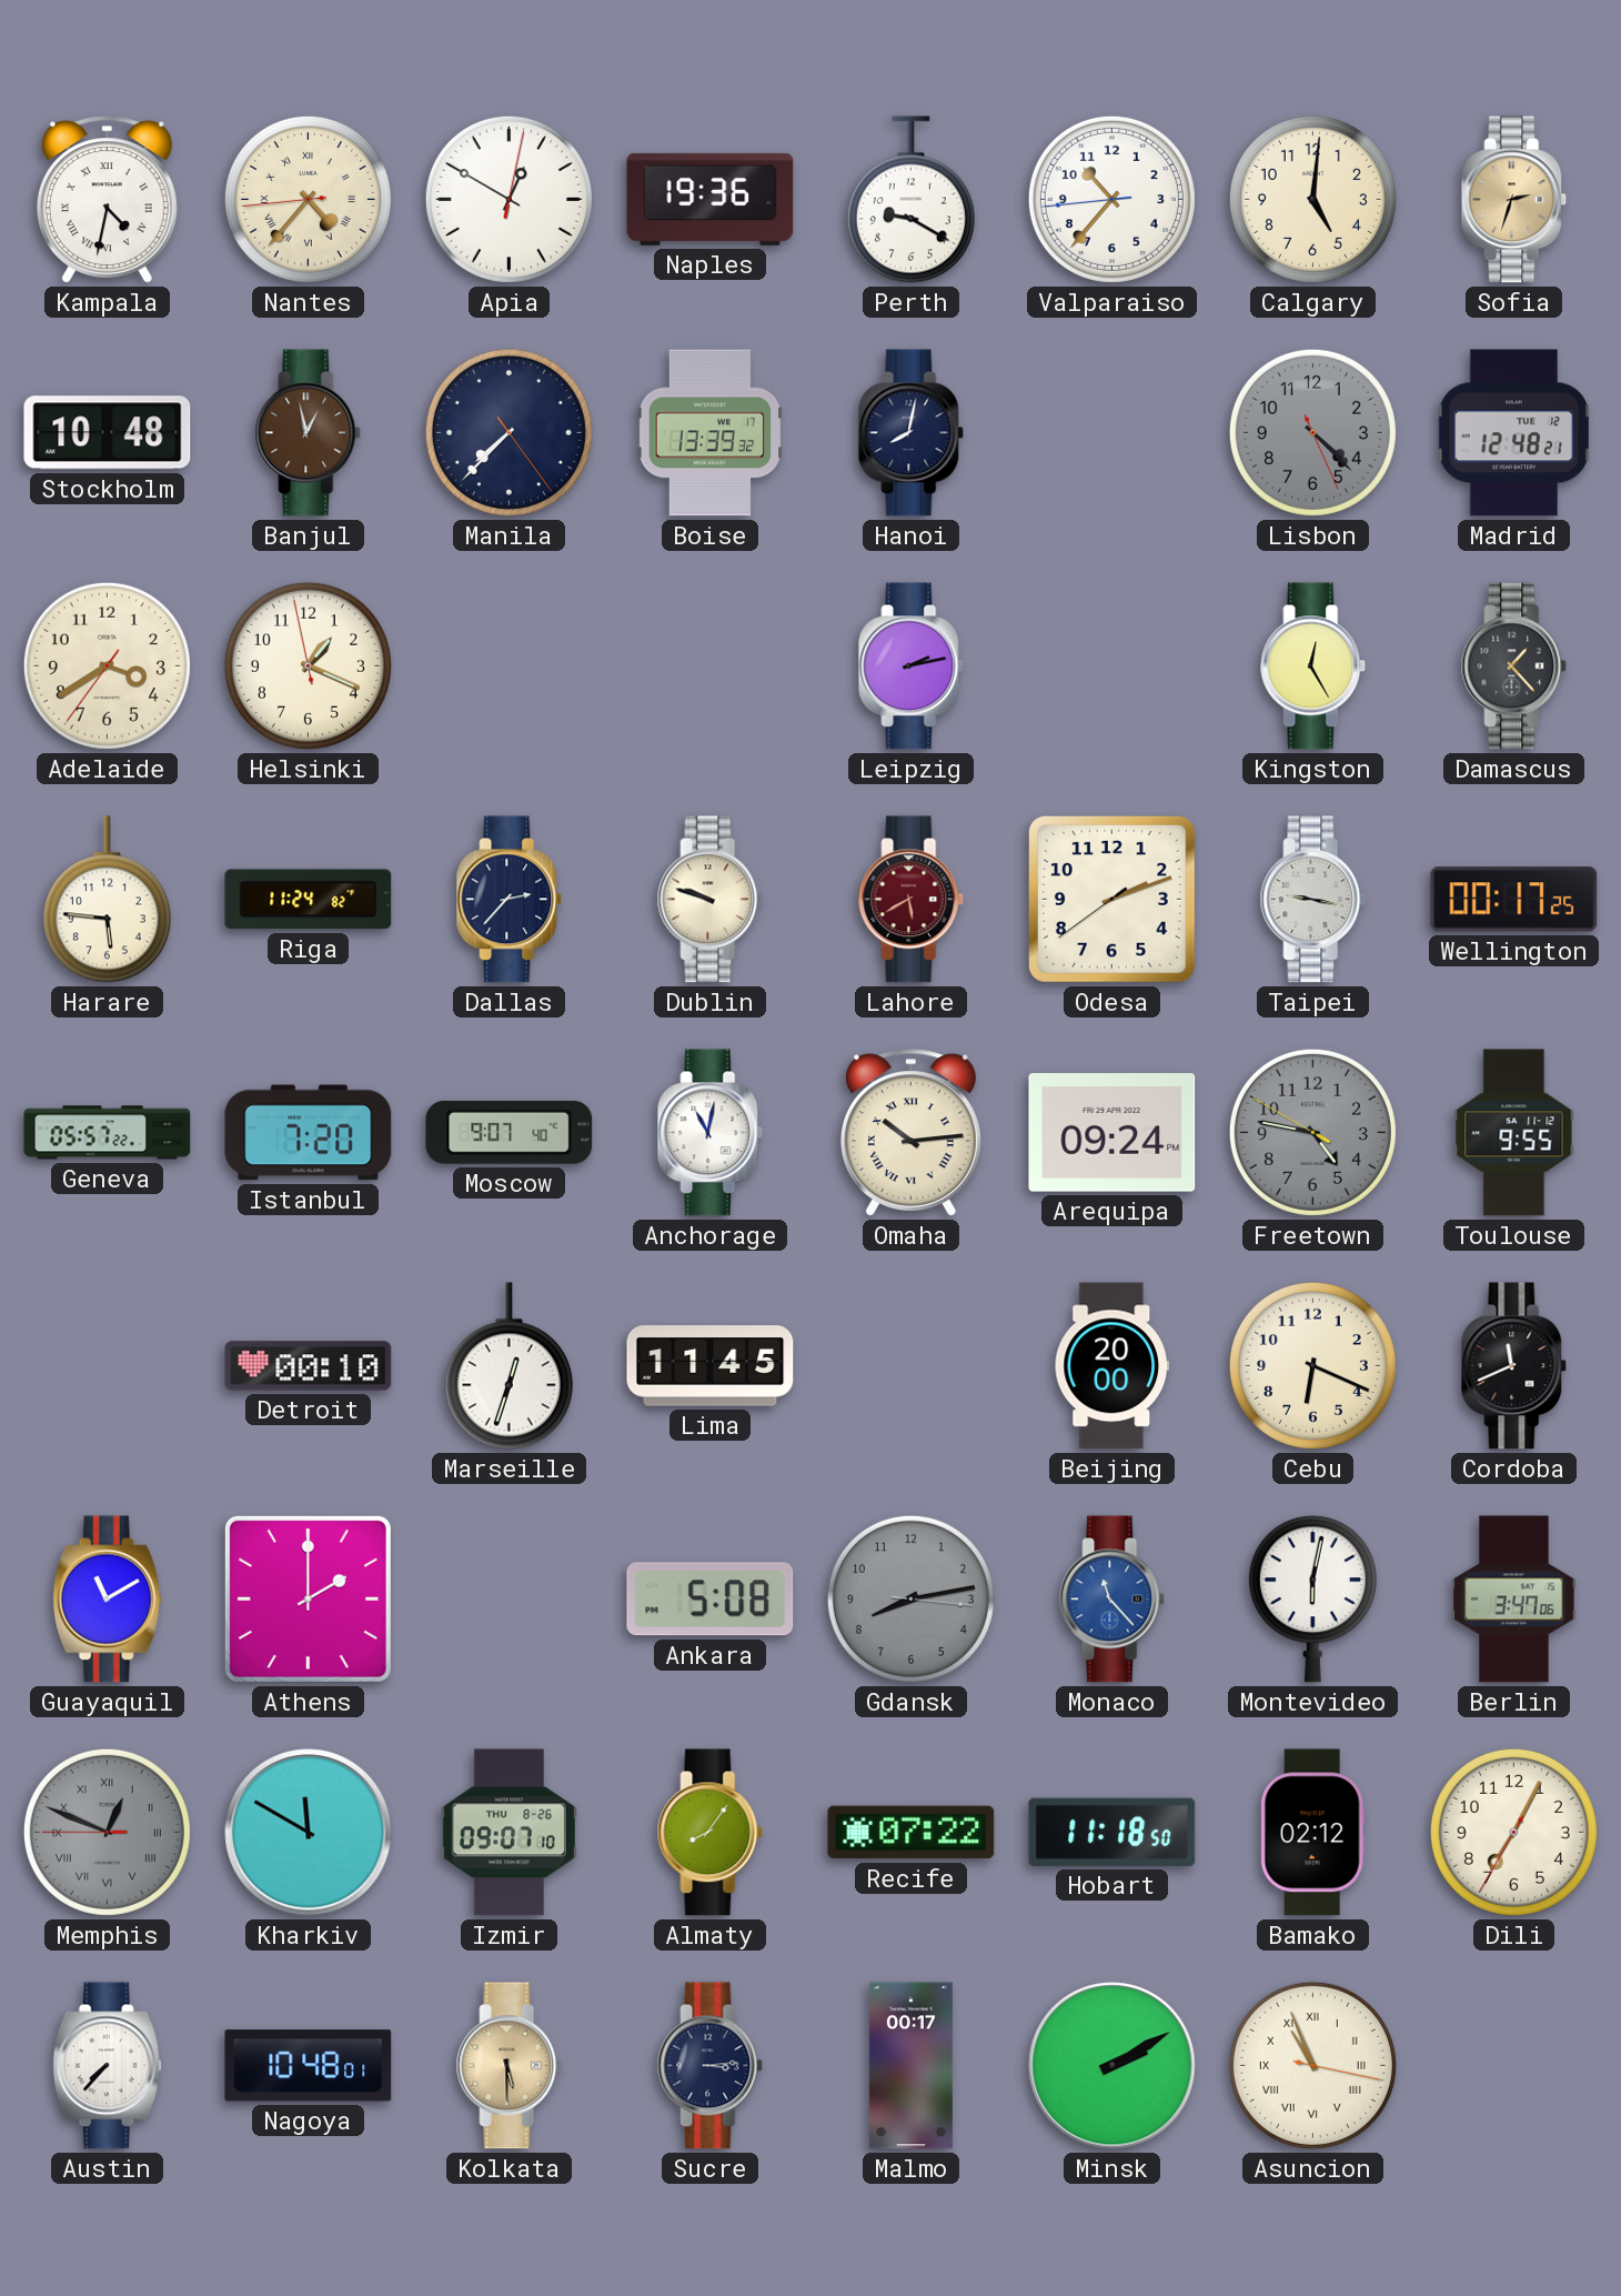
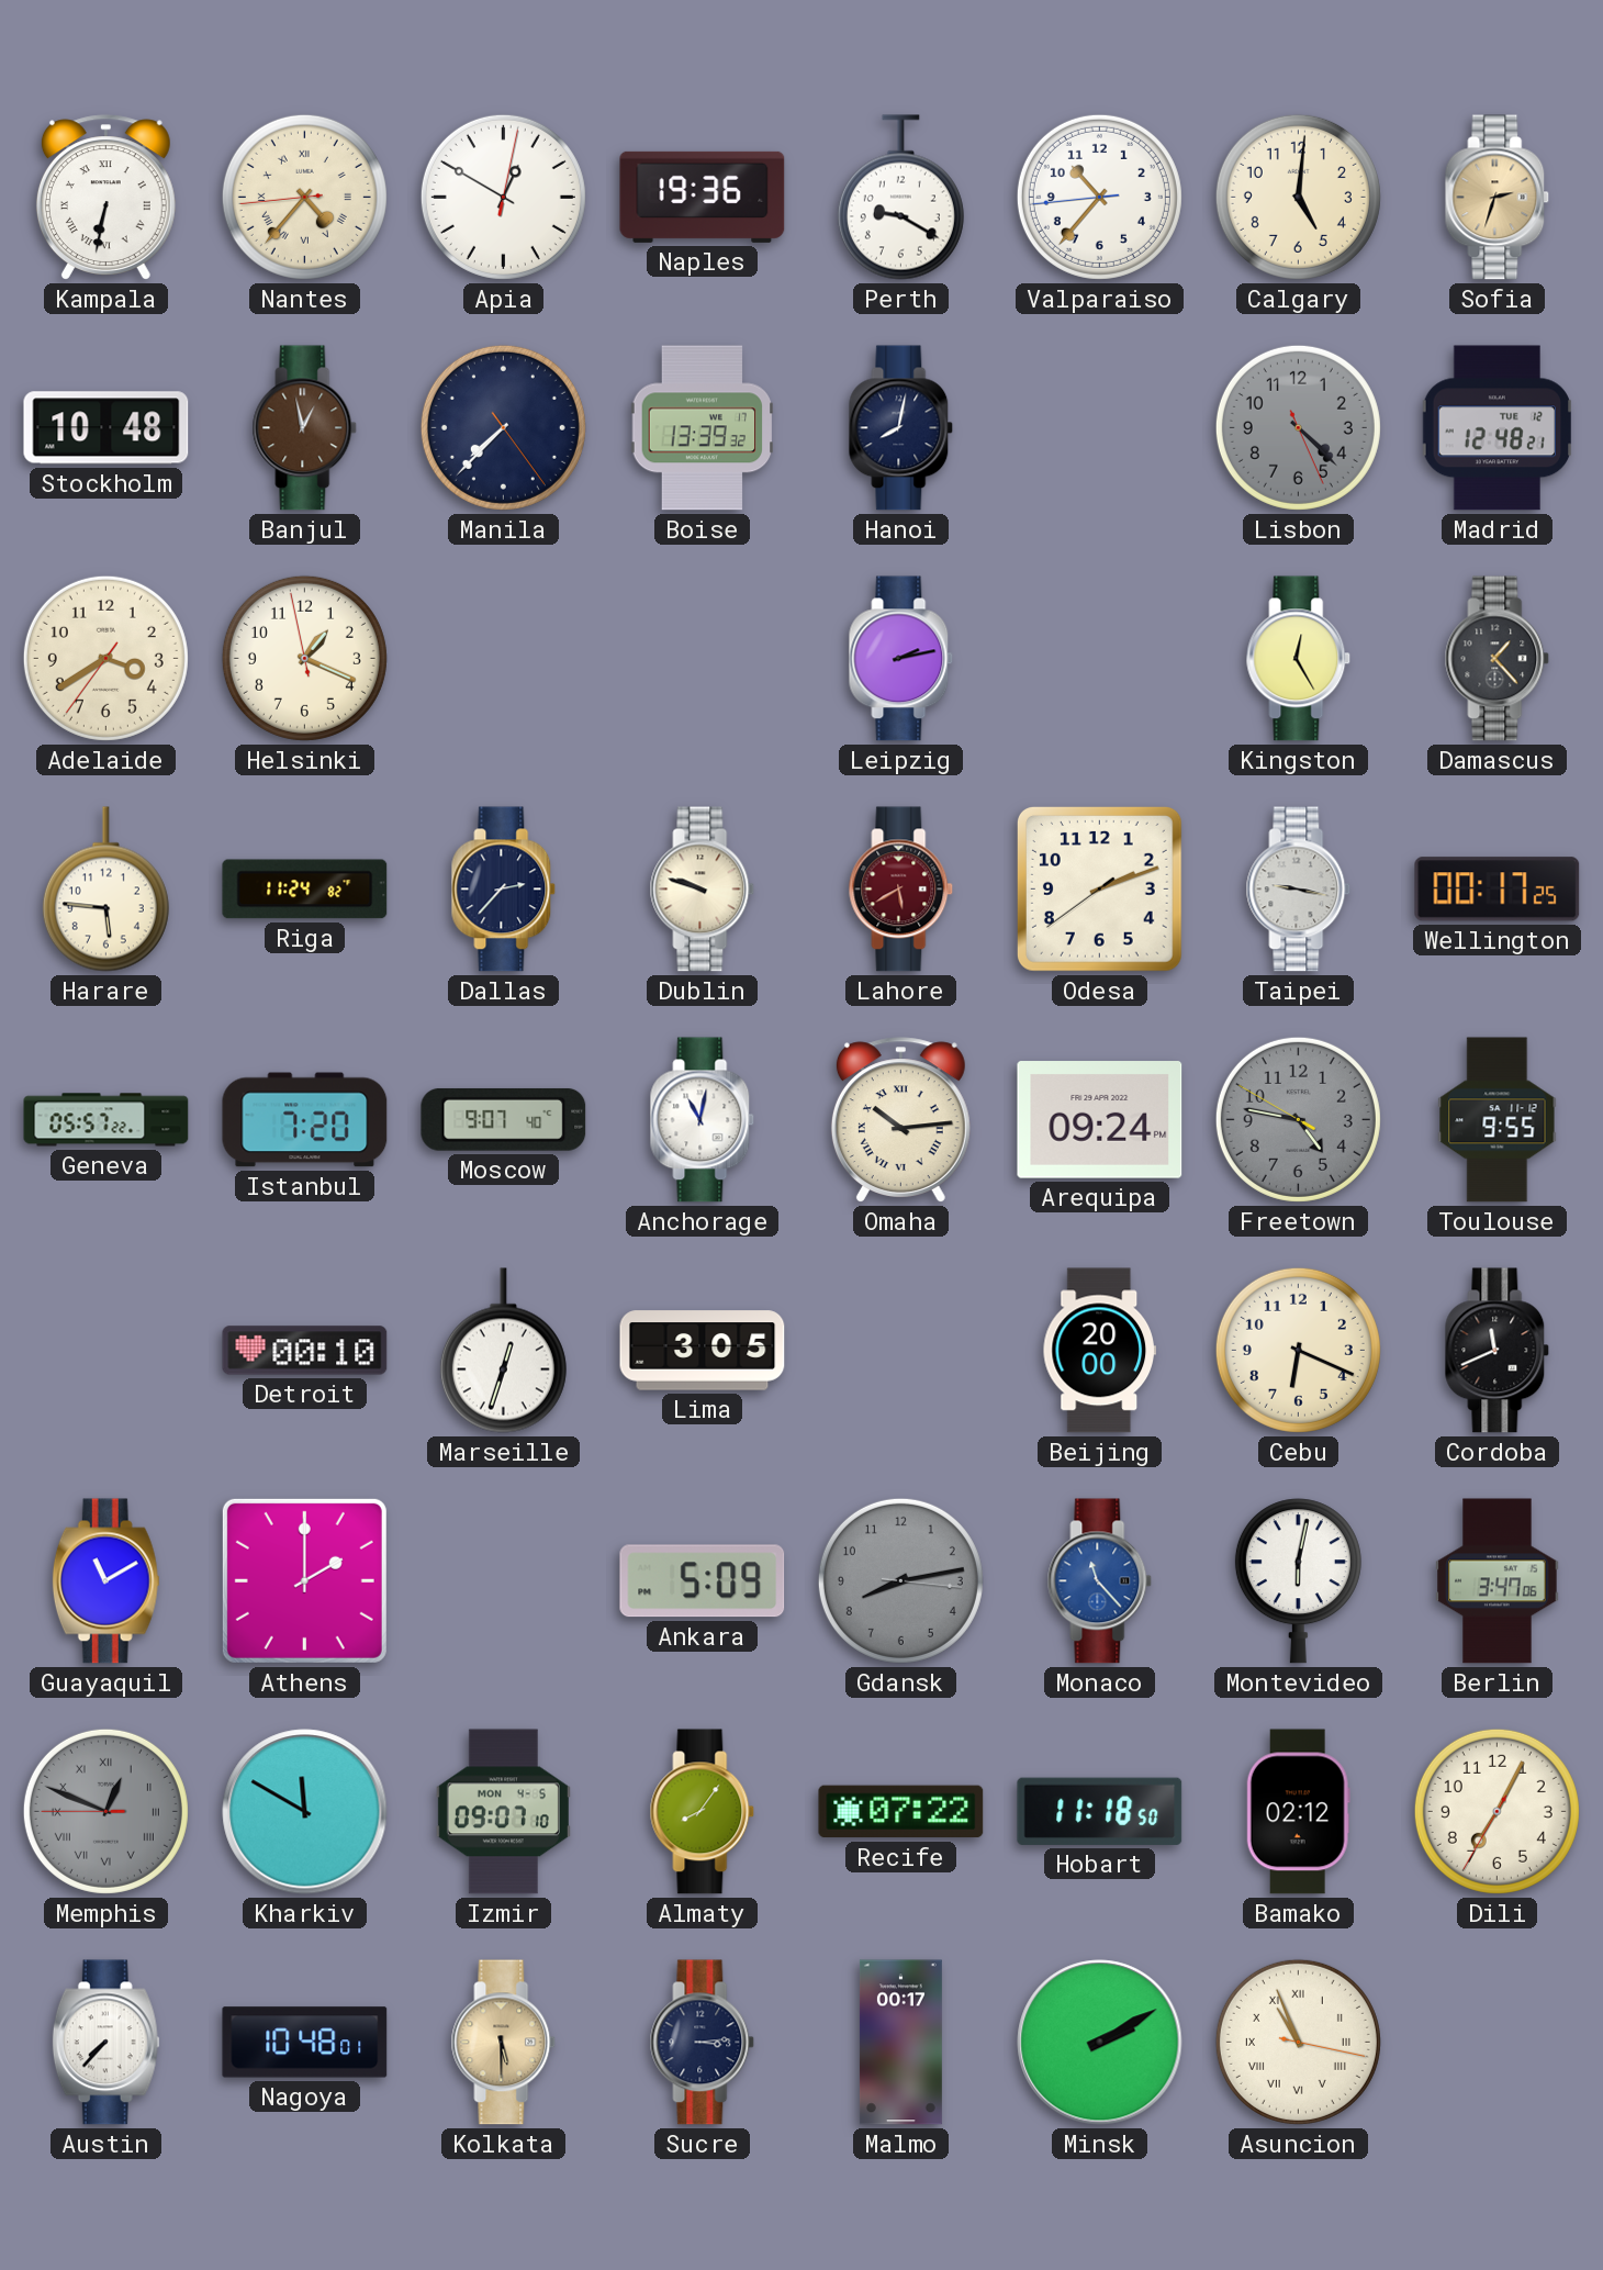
Kampala: 4:32 -> 6:32 (105, 198)
Lima: 11:45 -> 3:05 (703, 1351)
Ankara: 5:08 -> 5:09 (703, 1581)
Izmir date: THU 8-26 -> MON 4-5 (503, 1812)
